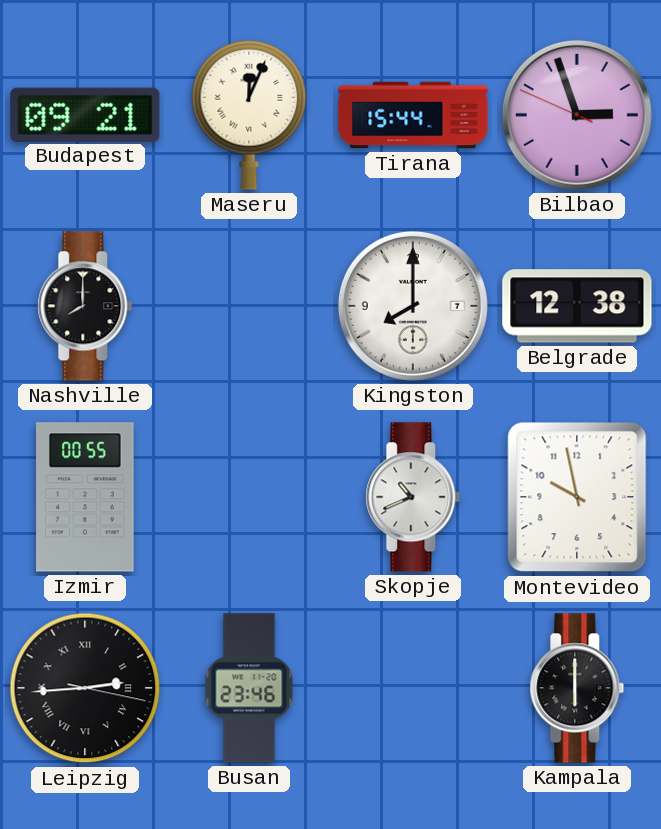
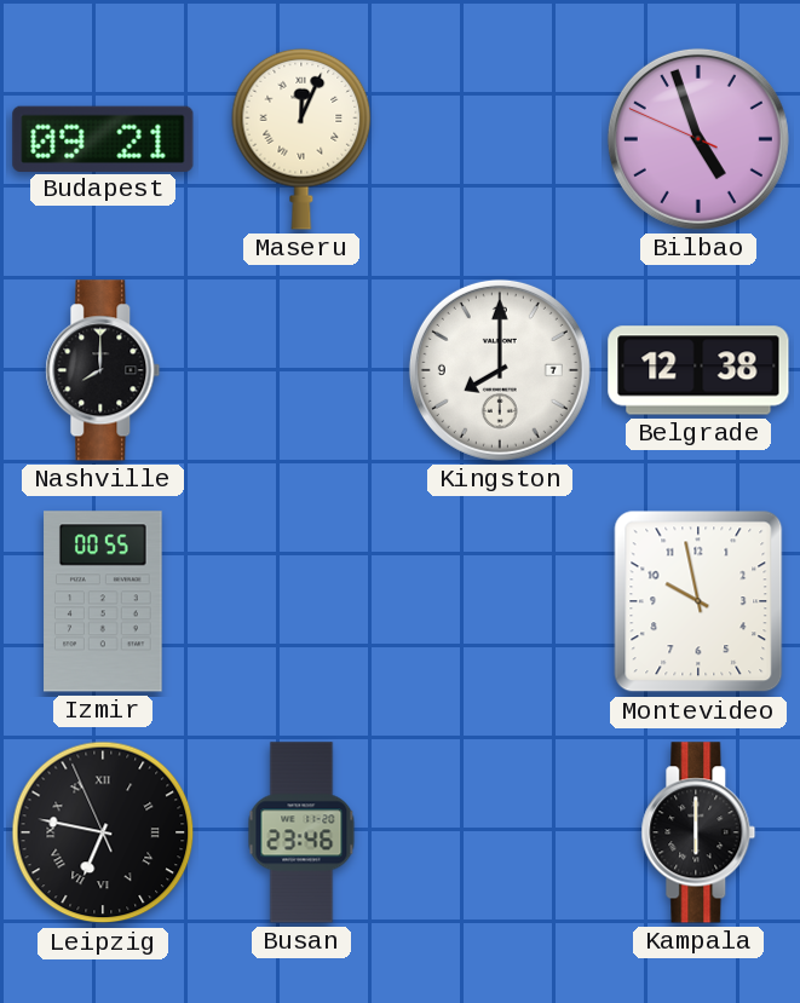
Tirana: 15:44 -> none (413, 115)
Bilbao: 2:56 -> 4:56 (698, 139)
Skopje: 10:41 -> none (413, 497)
Leipzig: 2:44 -> 6:46 (103, 832)
